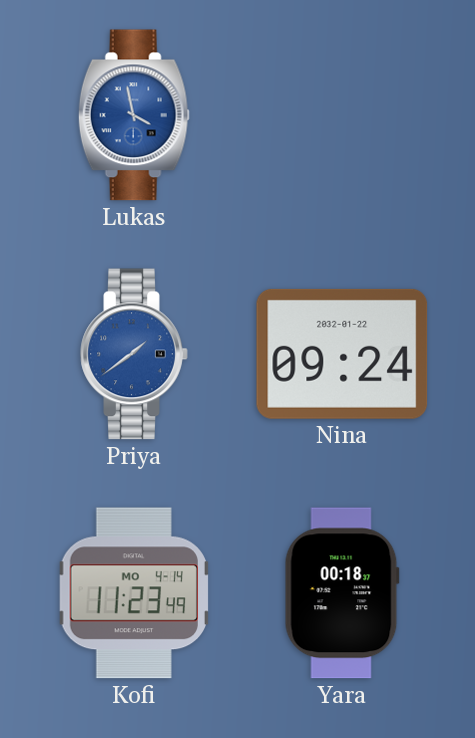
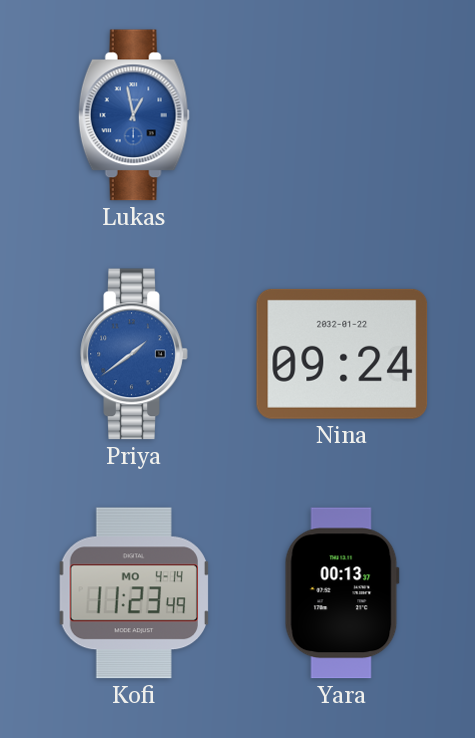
Lukas: 3:58 -> 12:58 (134, 115)
Yara: 00:18 -> 00:13 (342, 593)
